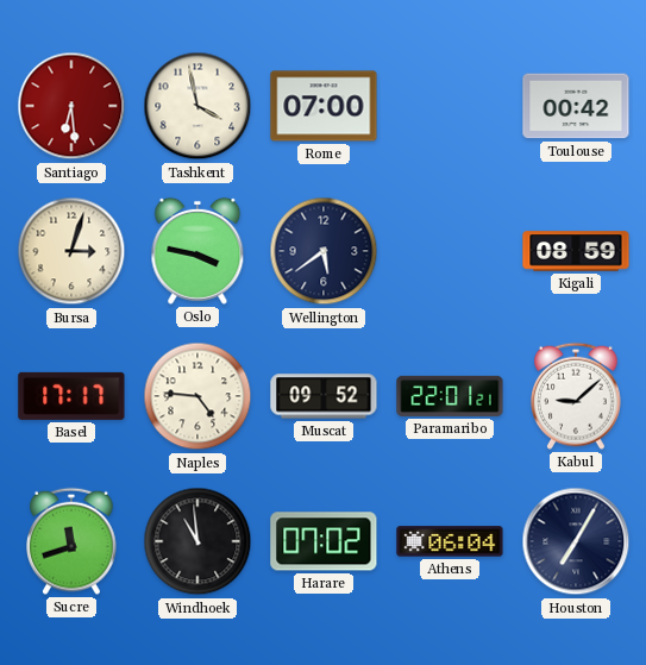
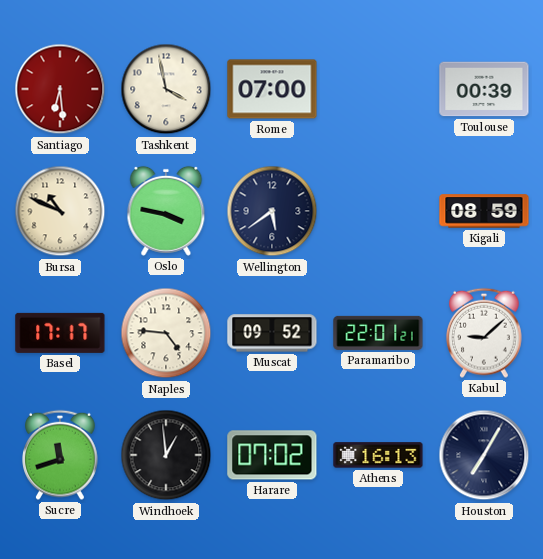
Toulouse: 00:42 -> 00:39 (484, 89)
Bursa: 3:03 -> 10:49 (60, 211)
Windhoek: 10:59 -> 12:59 (166, 455)
Athens: 06:04 -> 16:13 (378, 455)
